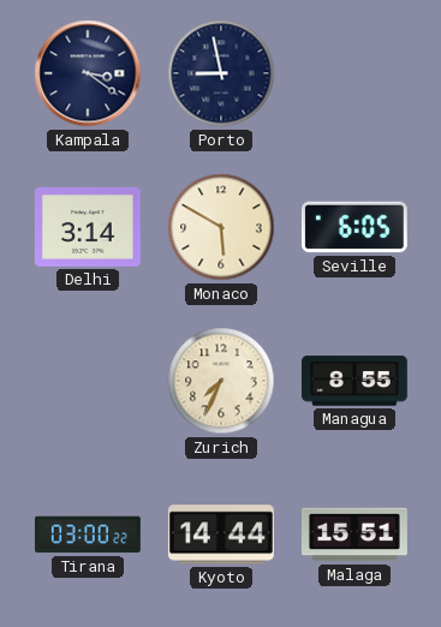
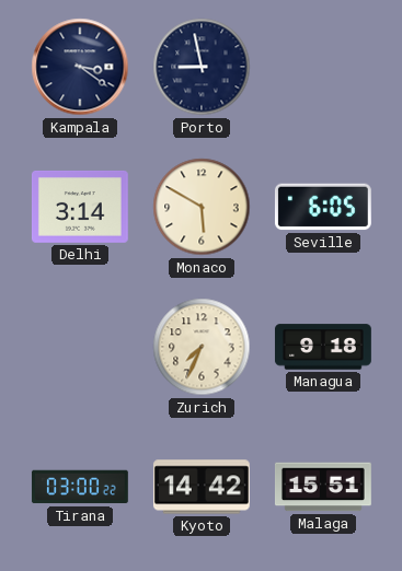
Managua: 8:55 -> 9:18 (323, 347)
Kyoto: 14:44 -> 14:42 (202, 487)
